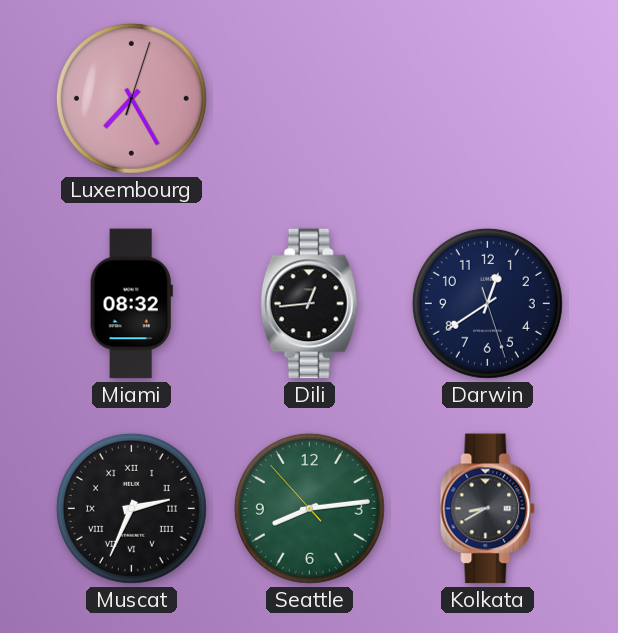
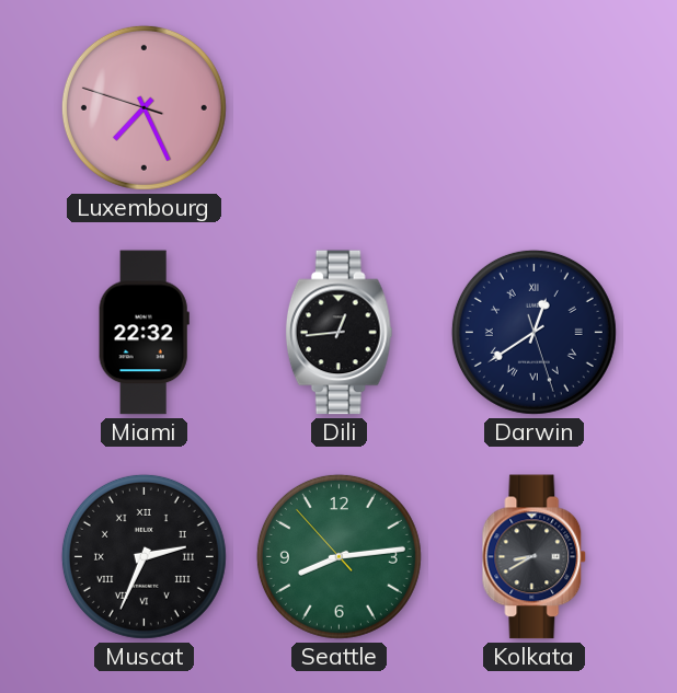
Luxembourg: 7:25:03 -> 7:25:48 (144, 107)
Miami: 08:32 -> 22:32 (144, 333)
Darwin numerals: Arabic -> Roman (533, 332)
